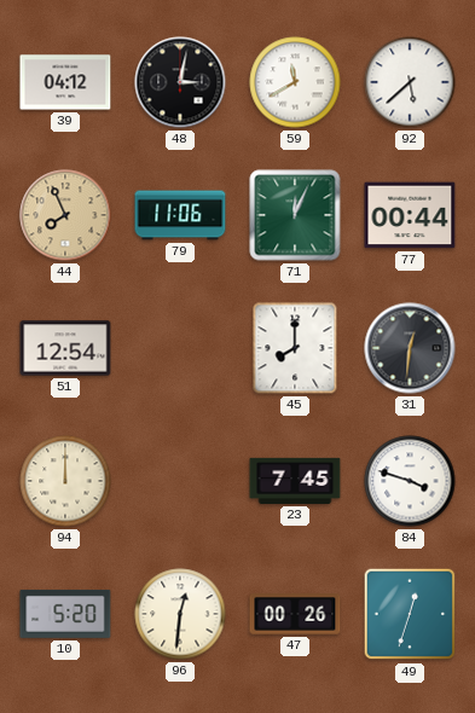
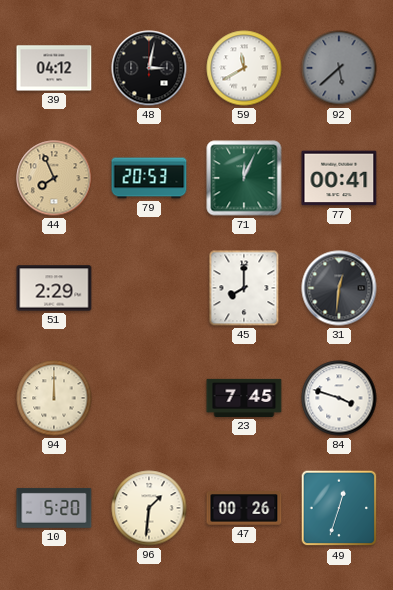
92 dial: white -> grey (339, 68)
79: 11:06 -> 20:53 (149, 178)
77: 00:44 -> 00:41 (339, 178)
51: 12:54 -> 2:29 (54, 288)
96: 12:31 -> 1:31 (149, 508)
